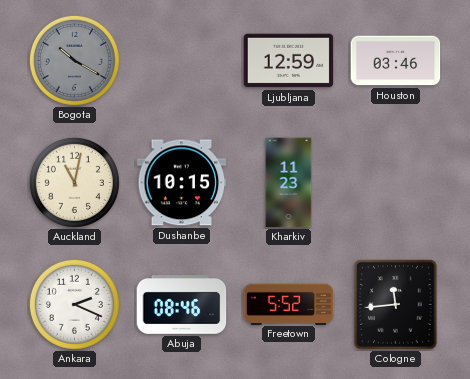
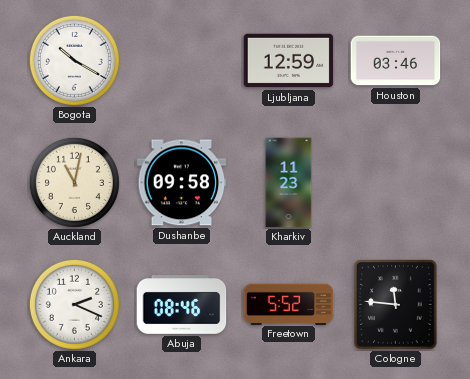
Bogota dial: grey -> white (74, 60)
Dushanbe: 10:15 -> 09:58 (182, 183)
Cologne: 11:44 -> 11:46 (396, 305)
